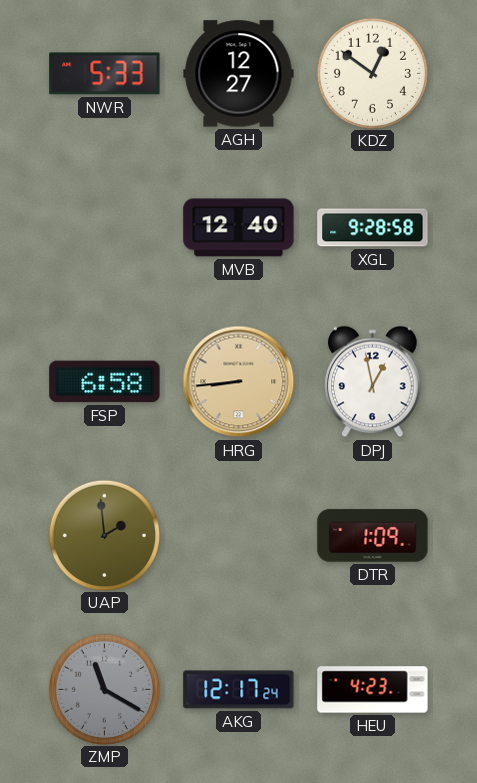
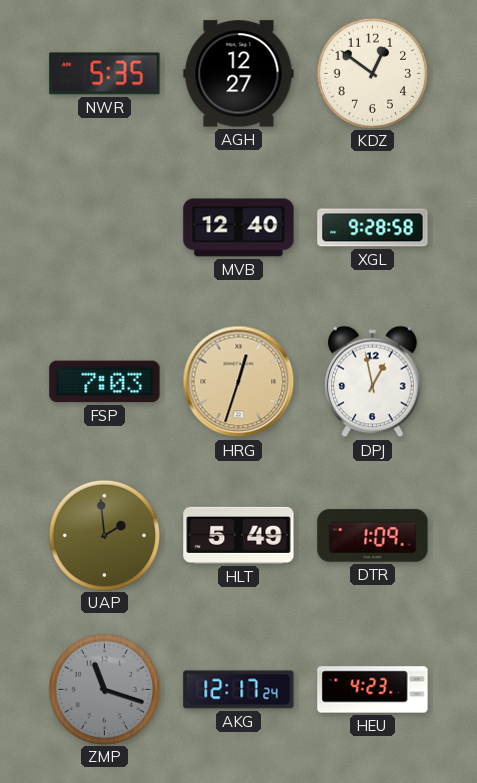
NWR: 5:33 -> 5:35 (105, 74)
FSP: 6:58 -> 7:03 (105, 382)
HRG: 8:44 -> 12:33 (239, 382)
HLT: none -> 5:49 (239, 535)
ZMP: 11:20 -> 11:18 (104, 689)
